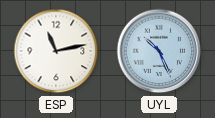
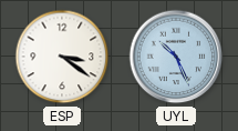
ESP: 11:13 -> 3:21 (62, 57)
